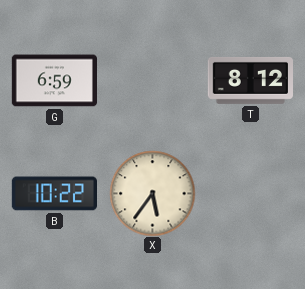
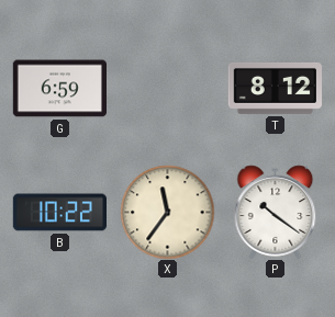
X: 5:36 -> 11:36 (167, 212)
P: none -> 10:21 (276, 212)
